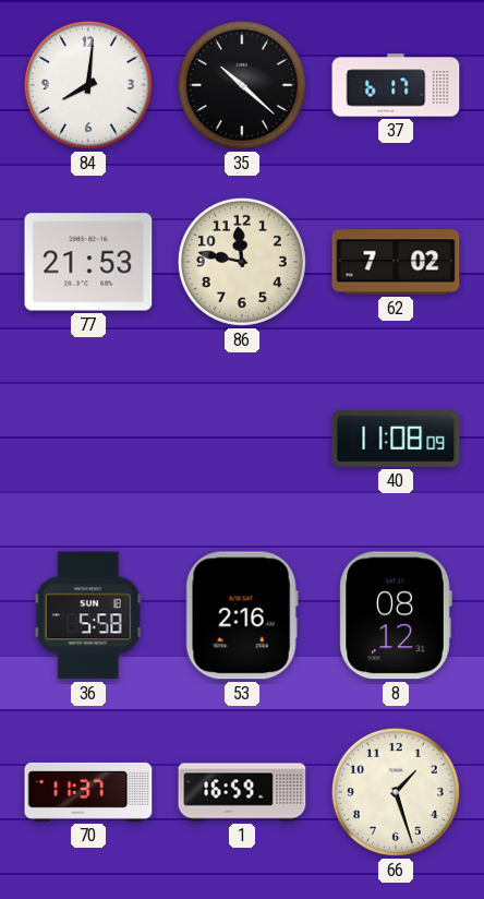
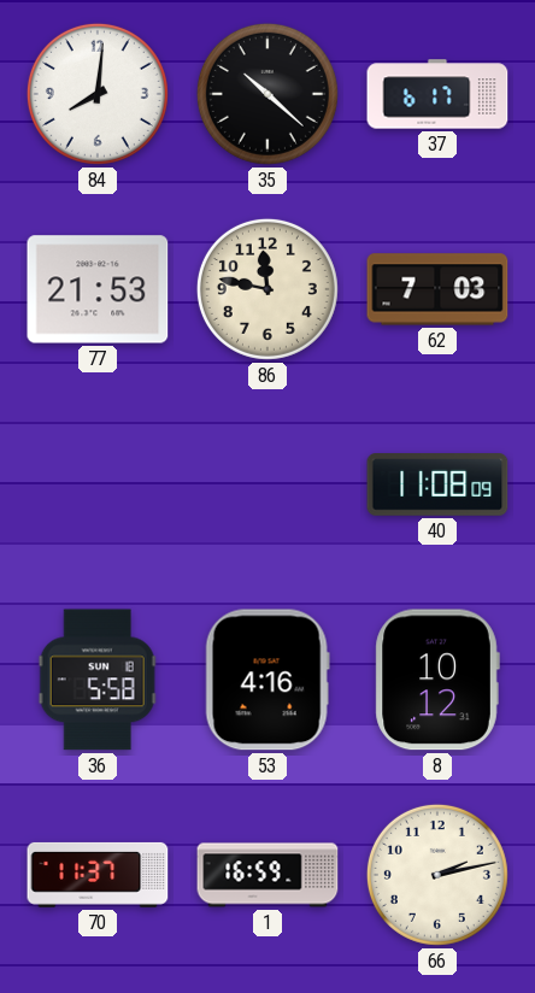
62: 7:02 -> 7:03 (437, 289)
53: 2:16 -> 4:16 (267, 680)
8: 08:12 -> 10:12 (437, 680)
66: 1:27 -> 2:13 (437, 875)
